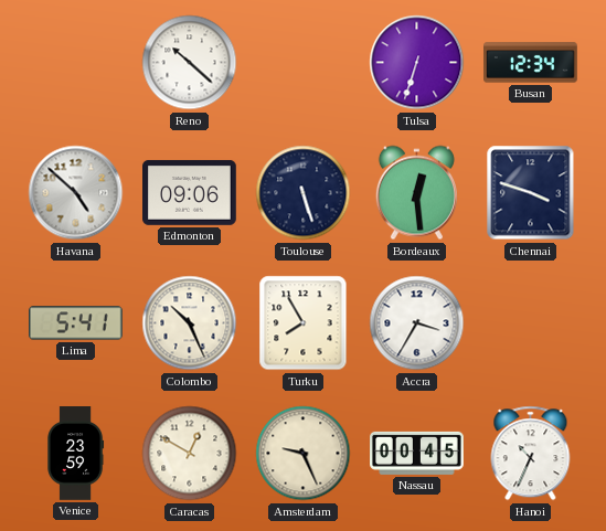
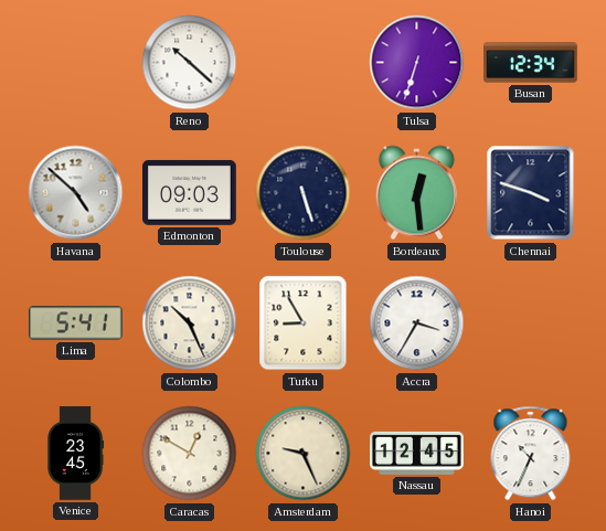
Edmonton: 09:06 -> 09:03 (190, 193)
Turku: 7:55 -> 8:55 (304, 323)
Venice: 23:59 -> 23:45 (76, 454)
Nassau: 00:45 -> 12:45 (417, 453)
